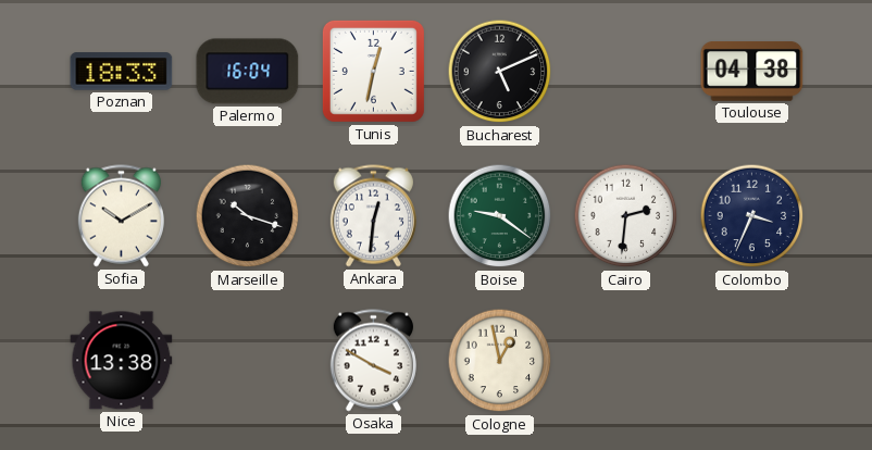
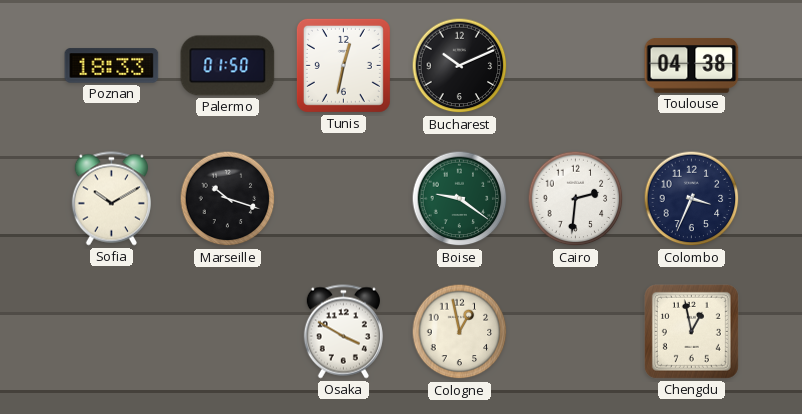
Palermo: 16:04 -> 01:50 (228, 66)
Bucharest: 5:11 -> 10:11 (460, 66)
Ankara: 12:31 -> none (373, 216)
Nice: 13:38 -> none (122, 361)
Chengdu: none -> 12:58 (691, 331)
